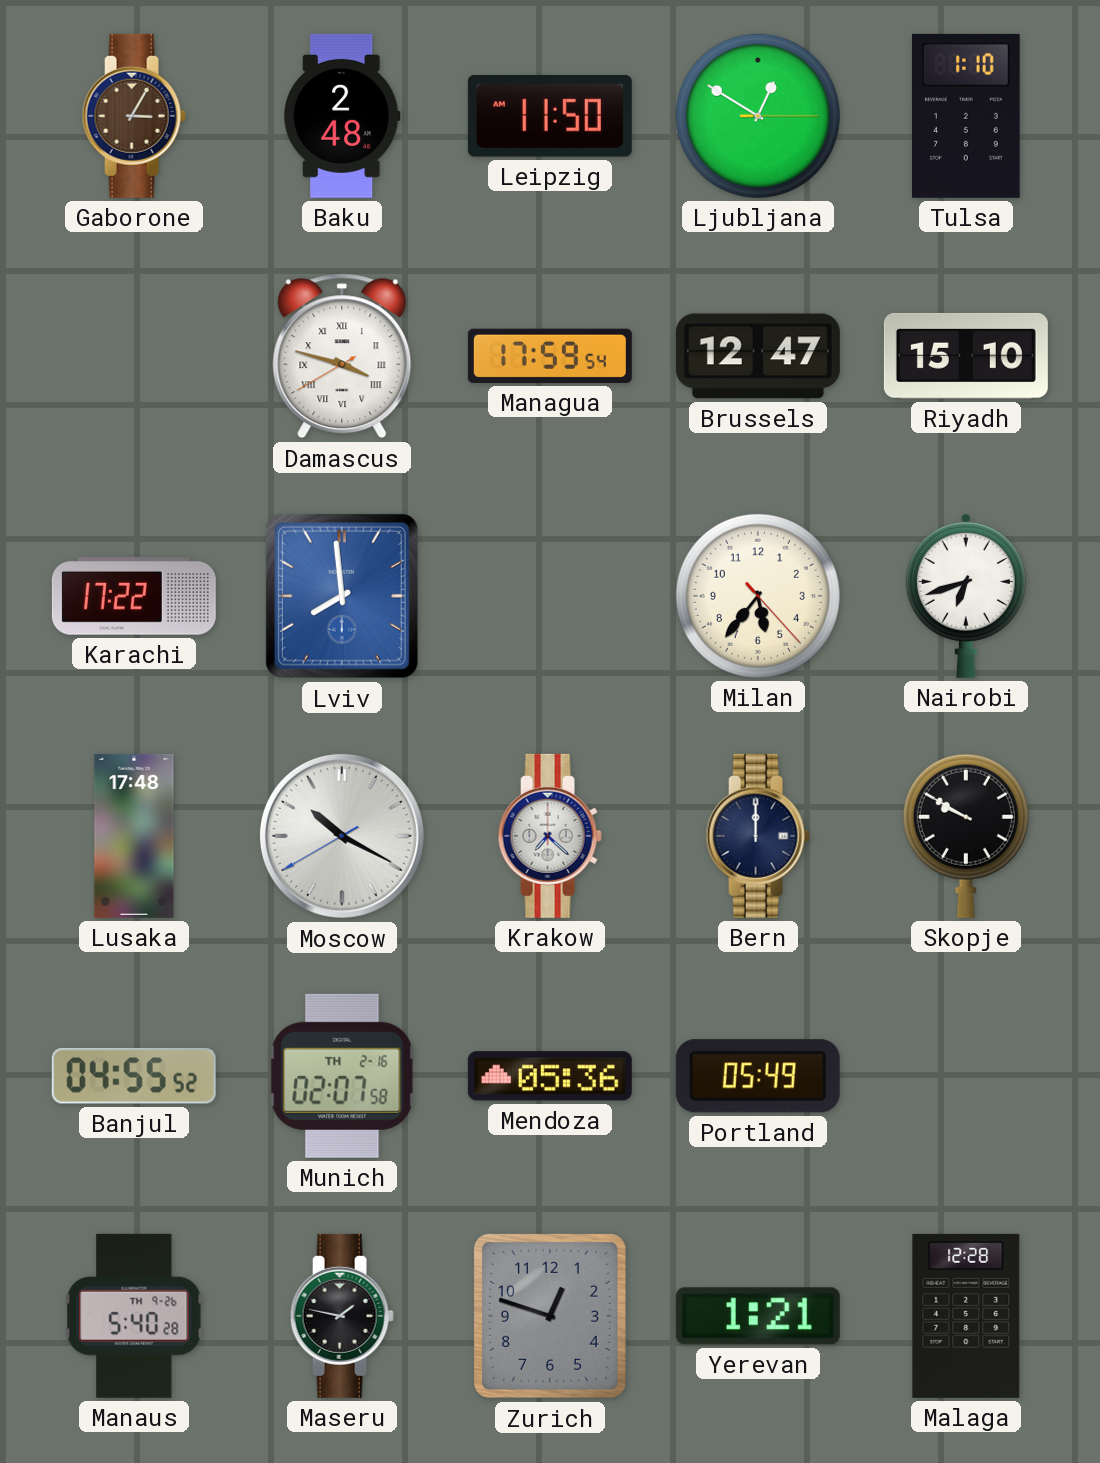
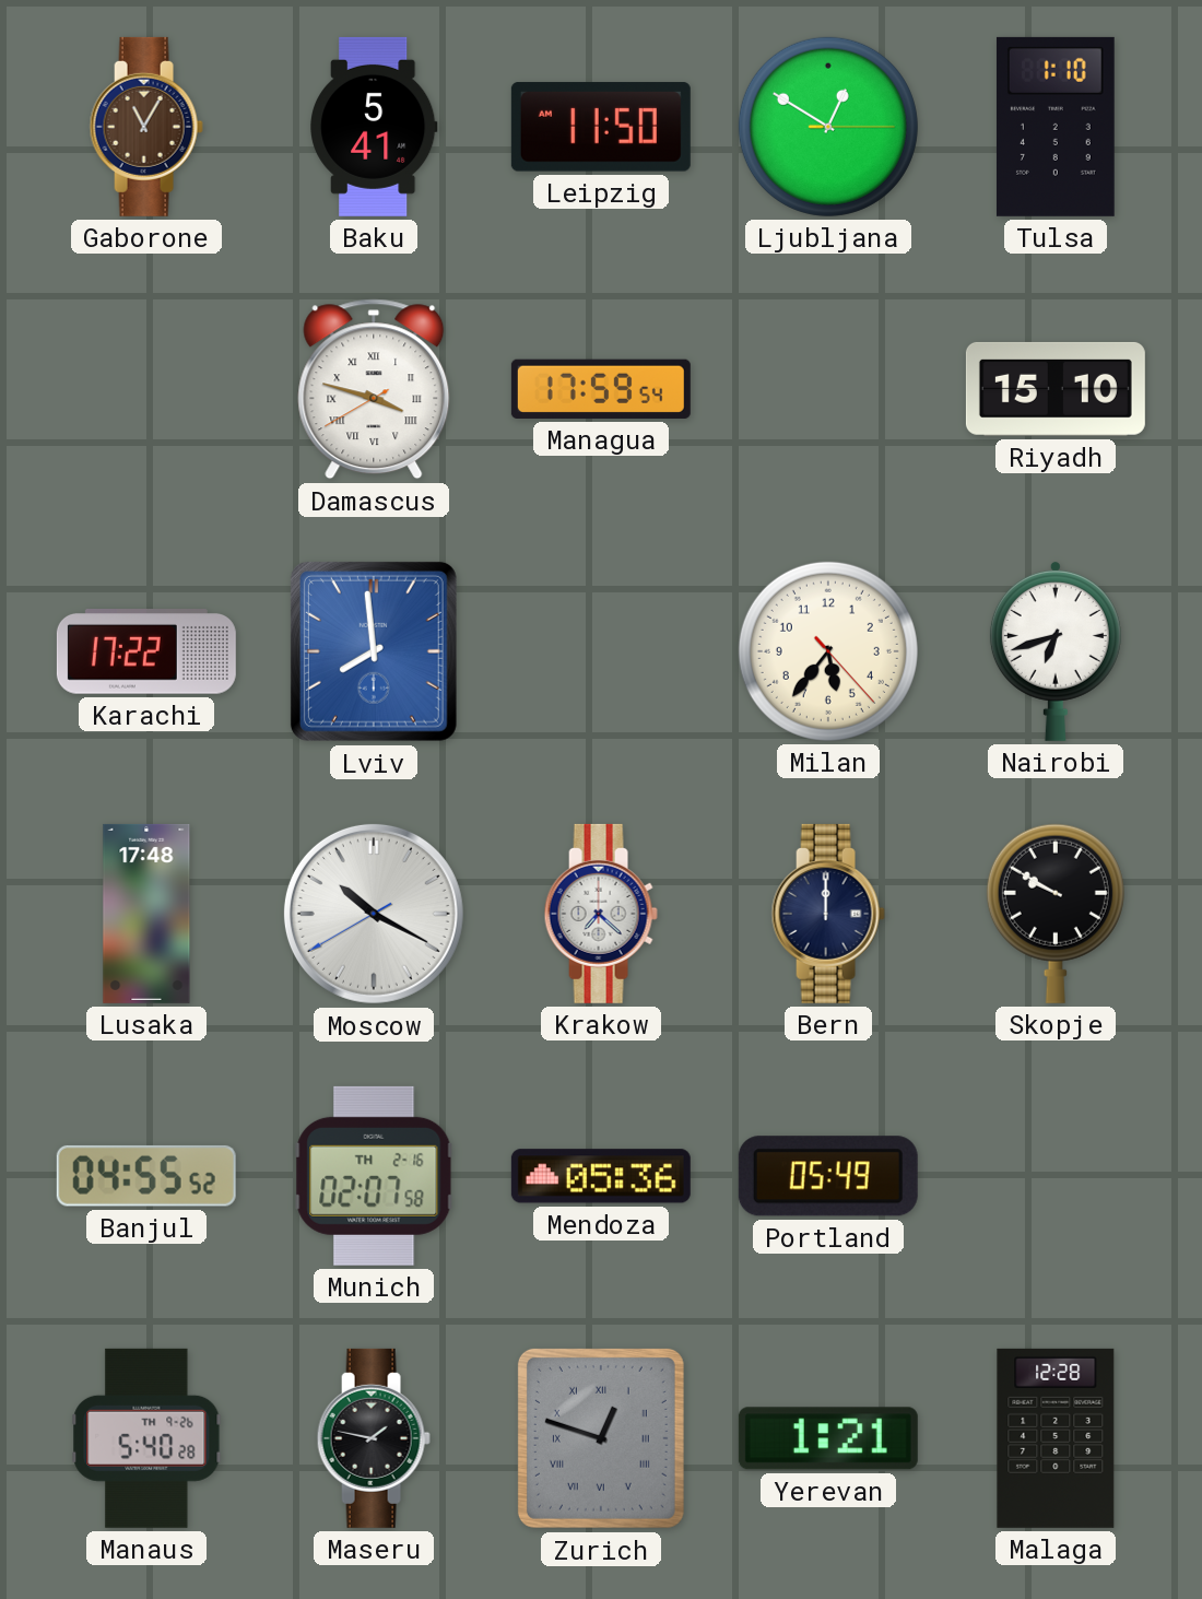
Gaborone: 3:05 -> 11:05 (146, 127)
Baku: 2:48 -> 5:41 (375, 127)
Brussels: 12:47 -> none (758, 356)
Zurich numerals: Arabic -> Roman (601, 1438)
